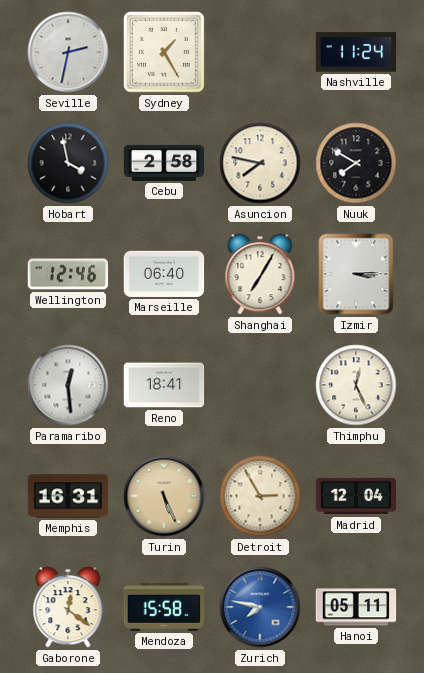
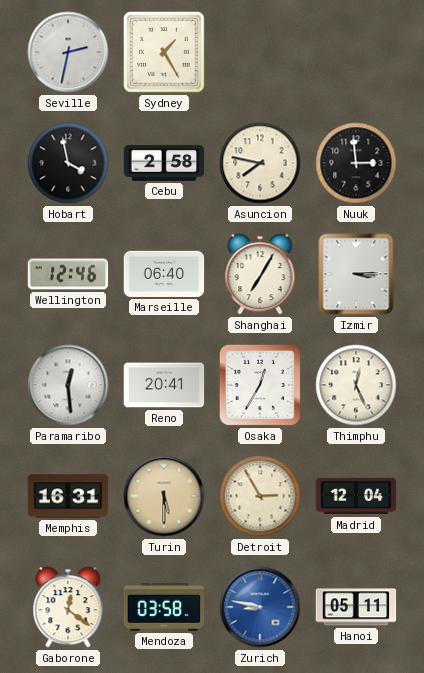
Nashville: 11:24 -> none (356, 52)
Nuuk: 7:50 -> 2:59 (356, 163)
Reno: 18:41 -> 20:41 (164, 385)
Osaka: none -> 12:35 (260, 385)
Turin: 5:26 -> 5:30 (164, 496)
Mendoza: 15:58 -> 03:58 (164, 608)
Zurich: 7:47 -> 8:47 (260, 607)
